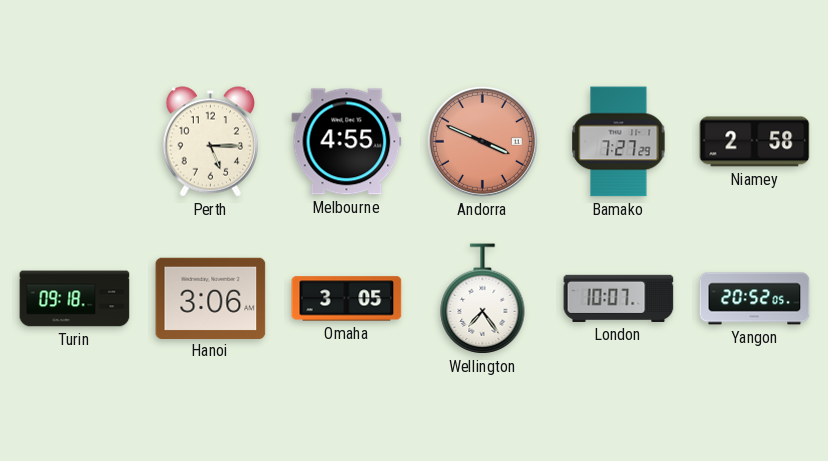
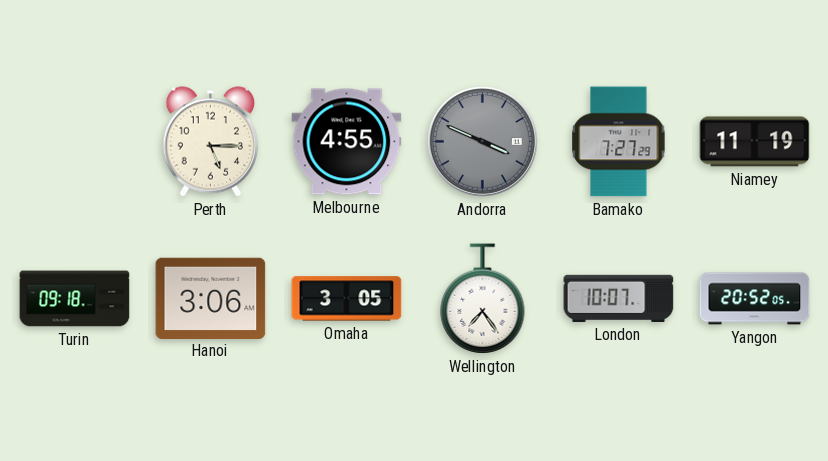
Andorra dial: salmon -> grey (482, 141)
Niamey: 2:58 -> 11:19 (755, 142)
